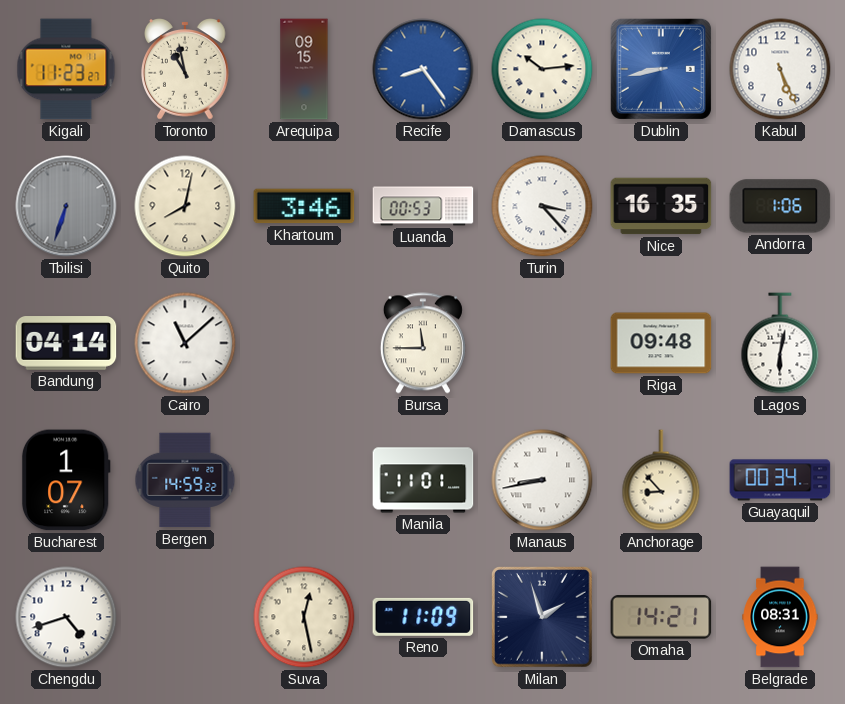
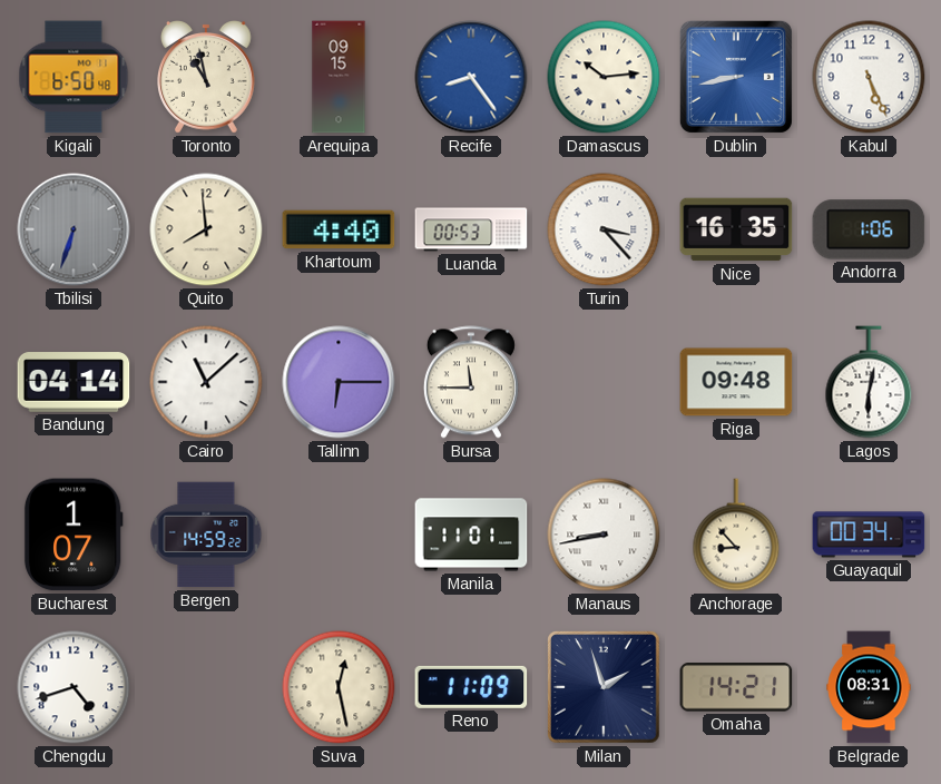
Kigali: 11:23 -> 6:50 (73, 77)
Quito: 8:02 -> 7:59 (206, 229)
Khartoum: 3:46 -> 4:40 (339, 229)
Tallinn: none -> 6:15 (339, 382)
